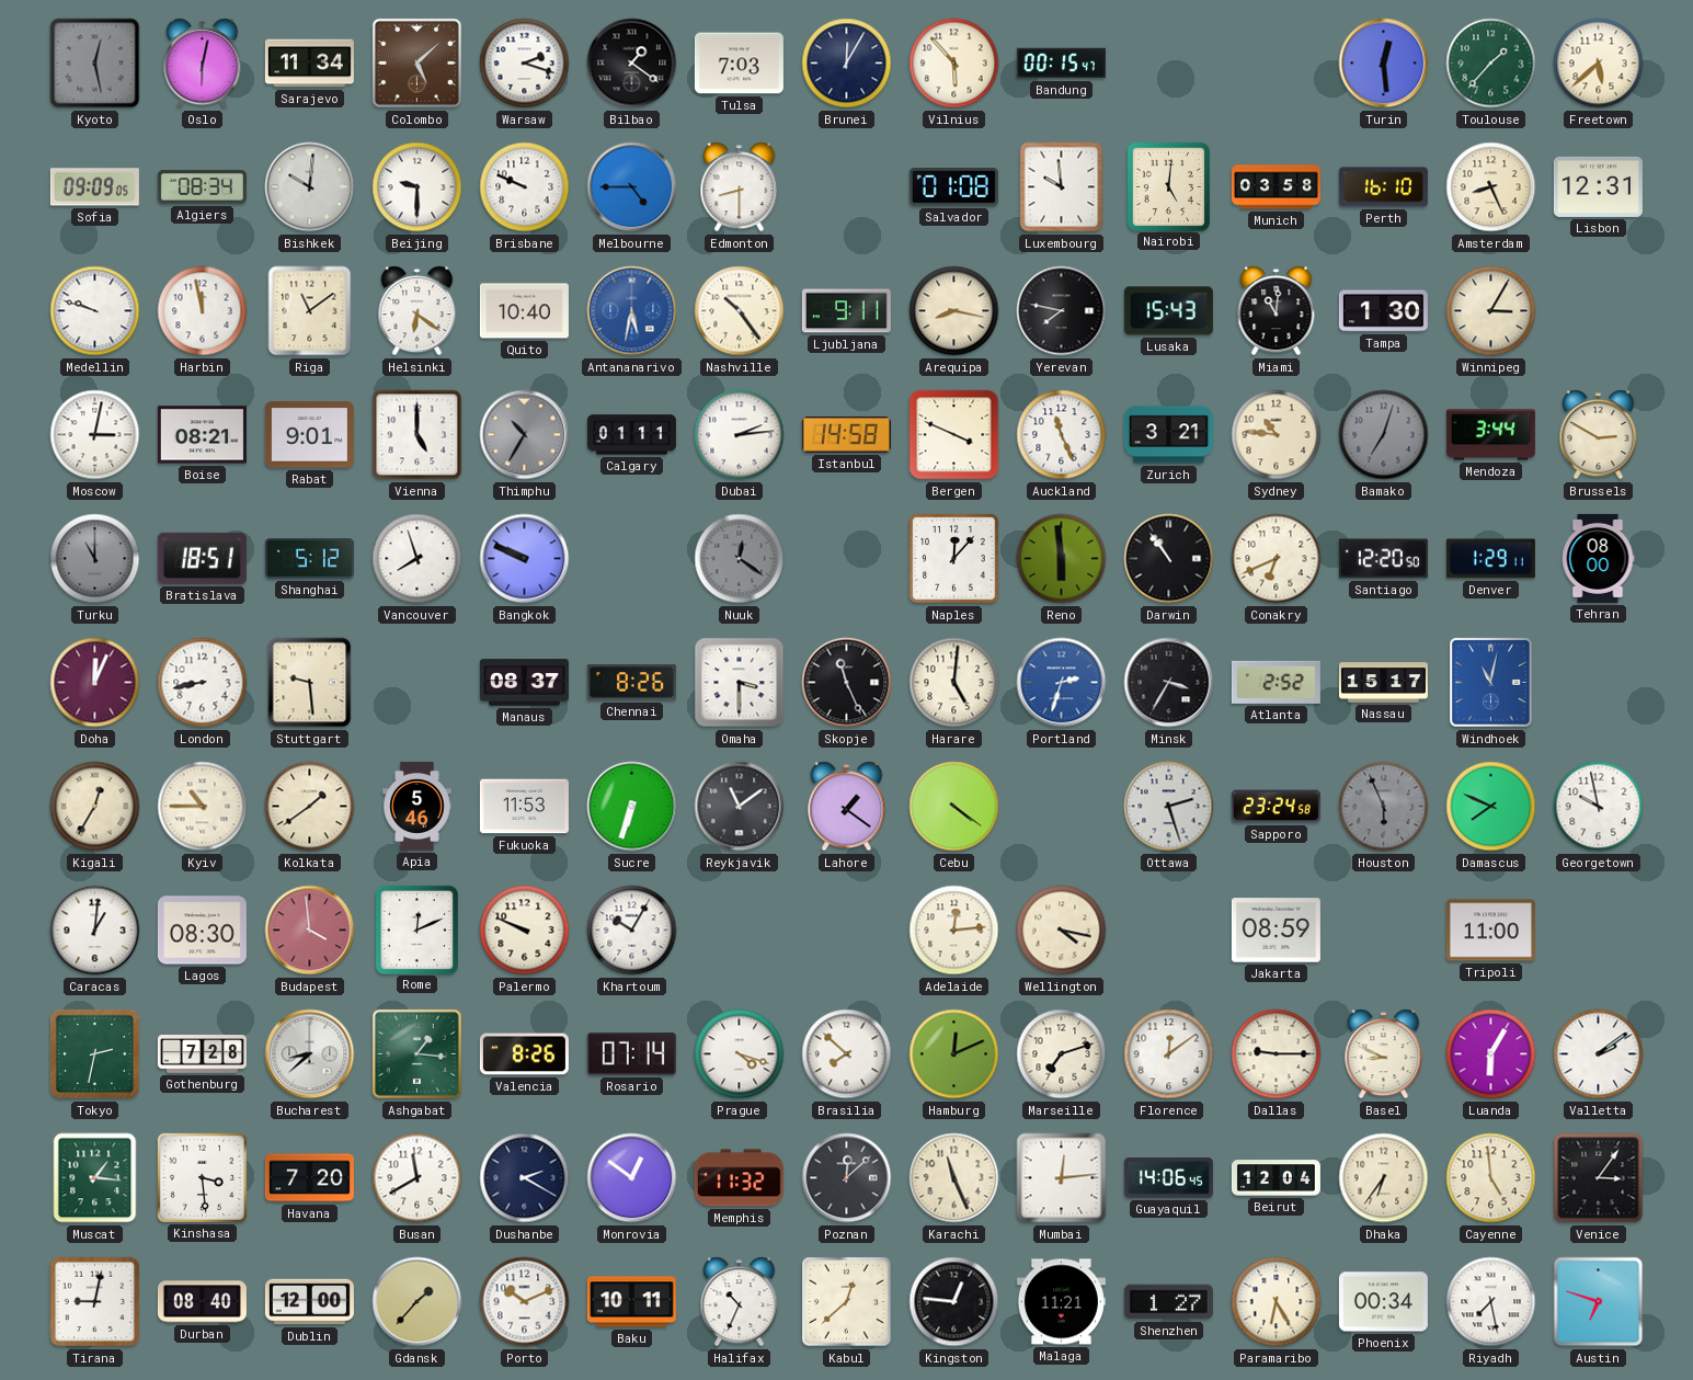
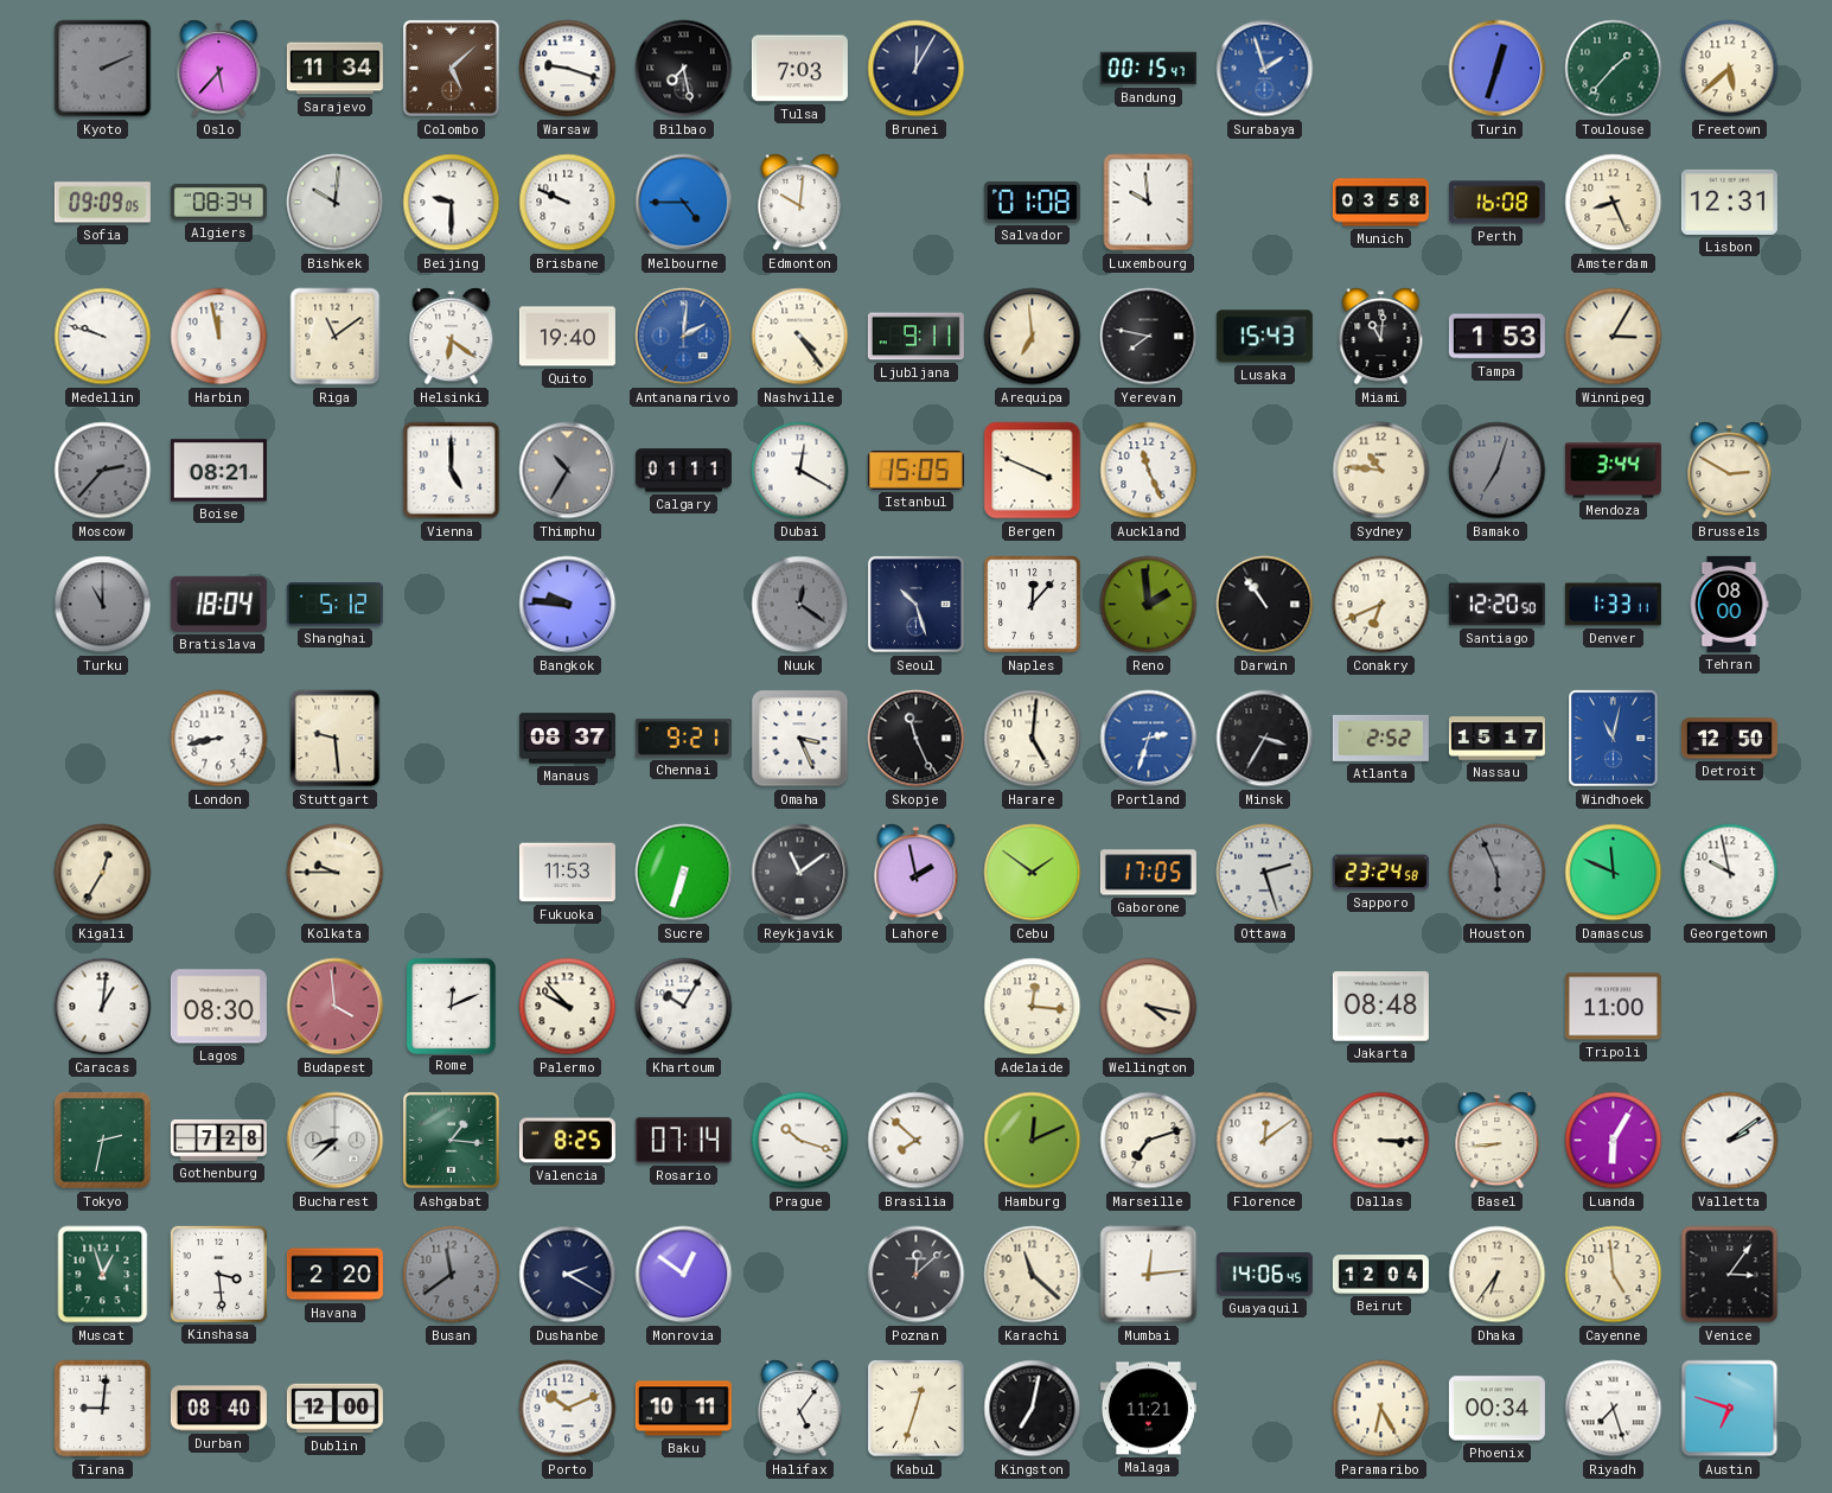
Kyoto: 12:28 -> 2:11 (103, 69)
Oslo: 6:02 -> 5:37 (219, 69)
Warsaw: 2:18 -> 9:18 (568, 69)
Bilbao: 1:21 -> 7:28 (684, 69)
Vilnius: 5:53 -> none (954, 64)
Surabaya: none -> 1:57 (1265, 69)
Turin: 12:29 -> 12:33 (1498, 69)
Edmonton: 8:30 -> 10:01 (800, 203)
Nairobi: 5:01 -> none (1168, 186)
Perth: 16:10 -> 16:08 (1496, 203)
Quito: 10:40 -> 19:40 (567, 337)
Antananarivo: 5:32 -> 2:01 (684, 337)
Nashville: 10:24 -> 4:24 (800, 337)
Arequipa: 8:17 -> 6:59 (1033, 337)
Tampa: 1:30 -> 1:53 (1496, 337)
Moscow: 3:02 -> 2:37 (103, 471)
Moscow dial: white -> grey (103, 471)
Rabat: 9:01 -> none (309, 435)
Dubai: 2:14 -> 12:20 (800, 471)
Istanbul: 14:58 -> 15:05 (915, 471)
Zurich: 3:21 -> none (1168, 435)
Bratislava: 18:51 -> 18:04 (218, 604)
Vancouver: 7:57 -> none (417, 559)
Bangkok: 9:49 -> 9:46 (568, 605)
Seoul: none -> 10:27 (915, 604)
Reno: 5:59 -> 1:59 (1149, 605)
Denver: 1:29 -> 1:33 (1613, 605)
Doha: 12:04 -> none (95, 683)
Chennai: 8:26 -> 9:21 (683, 739)
Omaha: 3:30 -> 3:26 (800, 739)
Detroit: none -> 12:50 (1729, 739)
Kyiv: 10:45 -> none (203, 807)
Kolkata: 1:39 -> 9:45 (336, 873)
Apia: 5:46 -> none (417, 806)
Lahore: 1:21 -> 1:58 (917, 873)
Cebu: 4:21 -> 1:51 (1033, 873)
Gaborone: none -> 17:05 (1148, 873)
Damascus: 7:49 -> 11:49 (1614, 873)
Palermo: 9:49 -> 9:53 (568, 1007)
Adelaide: 12:14 -> 12:16 (1033, 1007)
Jakarta: 08:59 -> 08:48 (1380, 1007)
Valencia: 8:26 -> 8:25 (567, 1141)
Prague: 4:18 -> 10:18 (800, 1141)
Dallas: 9:15 -> 3:15 (1381, 1141)
Basel: 8:49 -> 8:44 (1498, 1141)
Muscat: 1:16 -> 12:57 (103, 1275)
Havana: 7:20 -> 2:20 (334, 1275)
Busan: 11:40 -> 11:39 (452, 1275)
Busan dial: white -> grey (452, 1275)
Memphis: 11:32 -> none (739, 1178)
Karachi: 11:26 -> 11:22 (1033, 1275)
Tirana: 9:02 -> 9:01 (103, 1409)
Gdansk: 1:37 -> none (417, 1302)
Halifax: 10:34 -> 5:06 (800, 1409)
Kabul: 12:38 -> 12:33 (917, 1409)
Kingston: 12:46 -> 7:02 (1033, 1409)
Shenzhen: 1:27 -> none (1168, 1302)
Riyadh: 7:28 -> 7:27 (1614, 1409)
